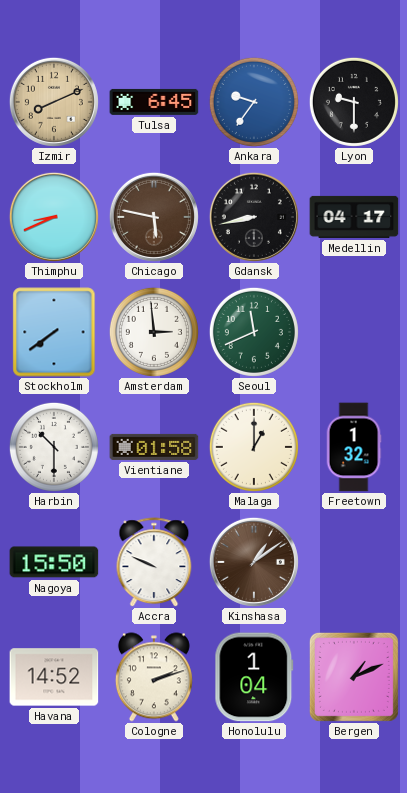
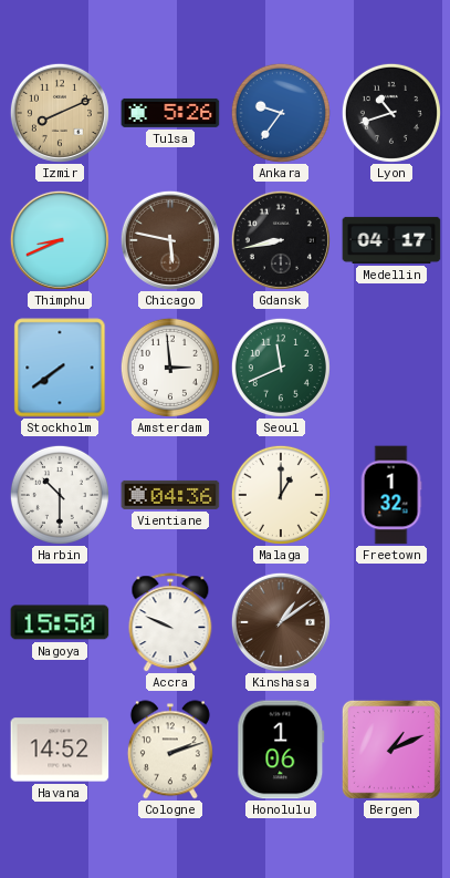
Tulsa: 6:45 -> 5:26 (170, 113)
Lyon: 9:30 -> 10:42 (391, 113)
Vientiane: 01:58 -> 04:36 (170, 495)
Honolulu: 1:04 -> 1:06 (281, 750)
